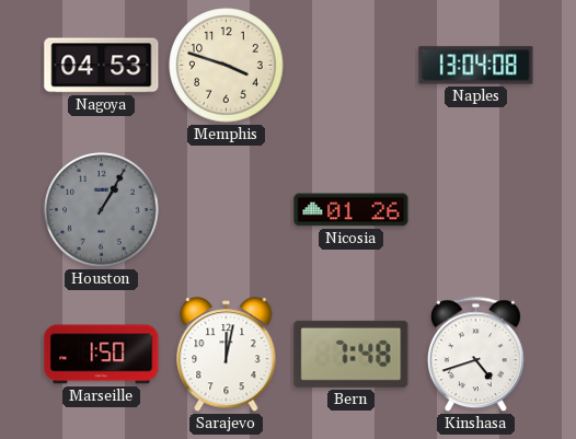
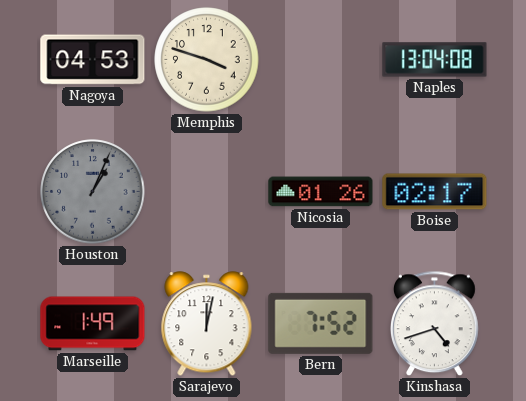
Houston: 1:05 -> 1:04 (93, 192)
Boise: none -> 02:17 (435, 192)
Marseille: 1:50 -> 1:49 (93, 324)
Bern: 7:48 -> 7:52 (321, 323)
